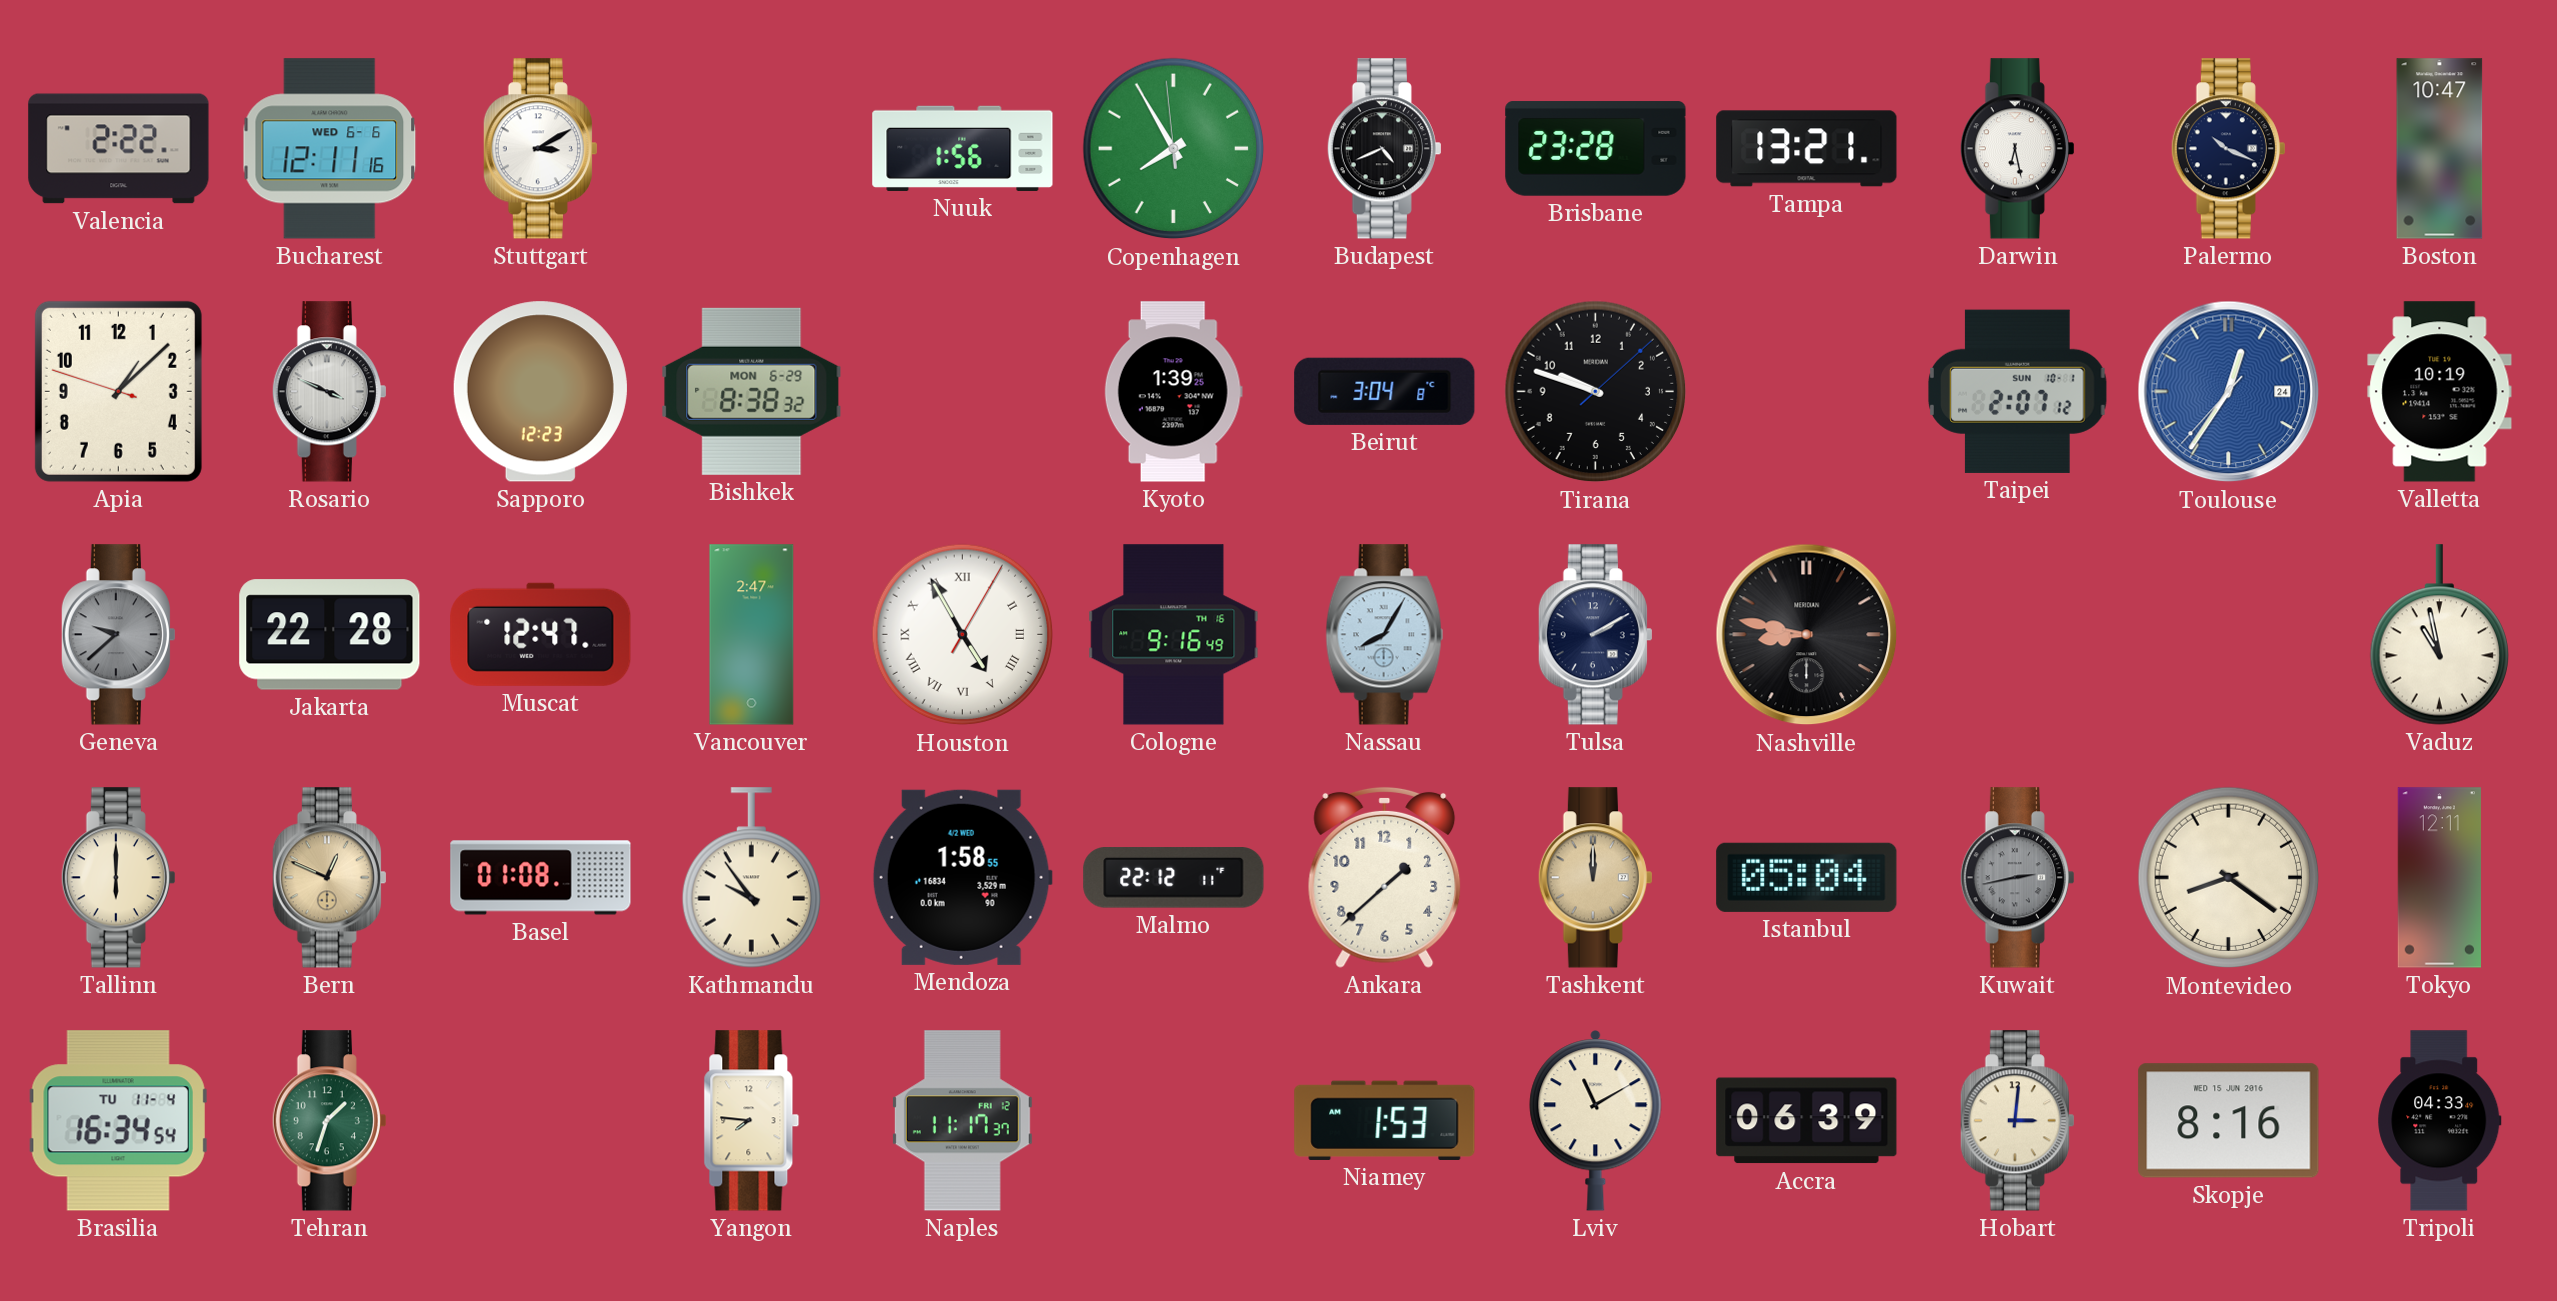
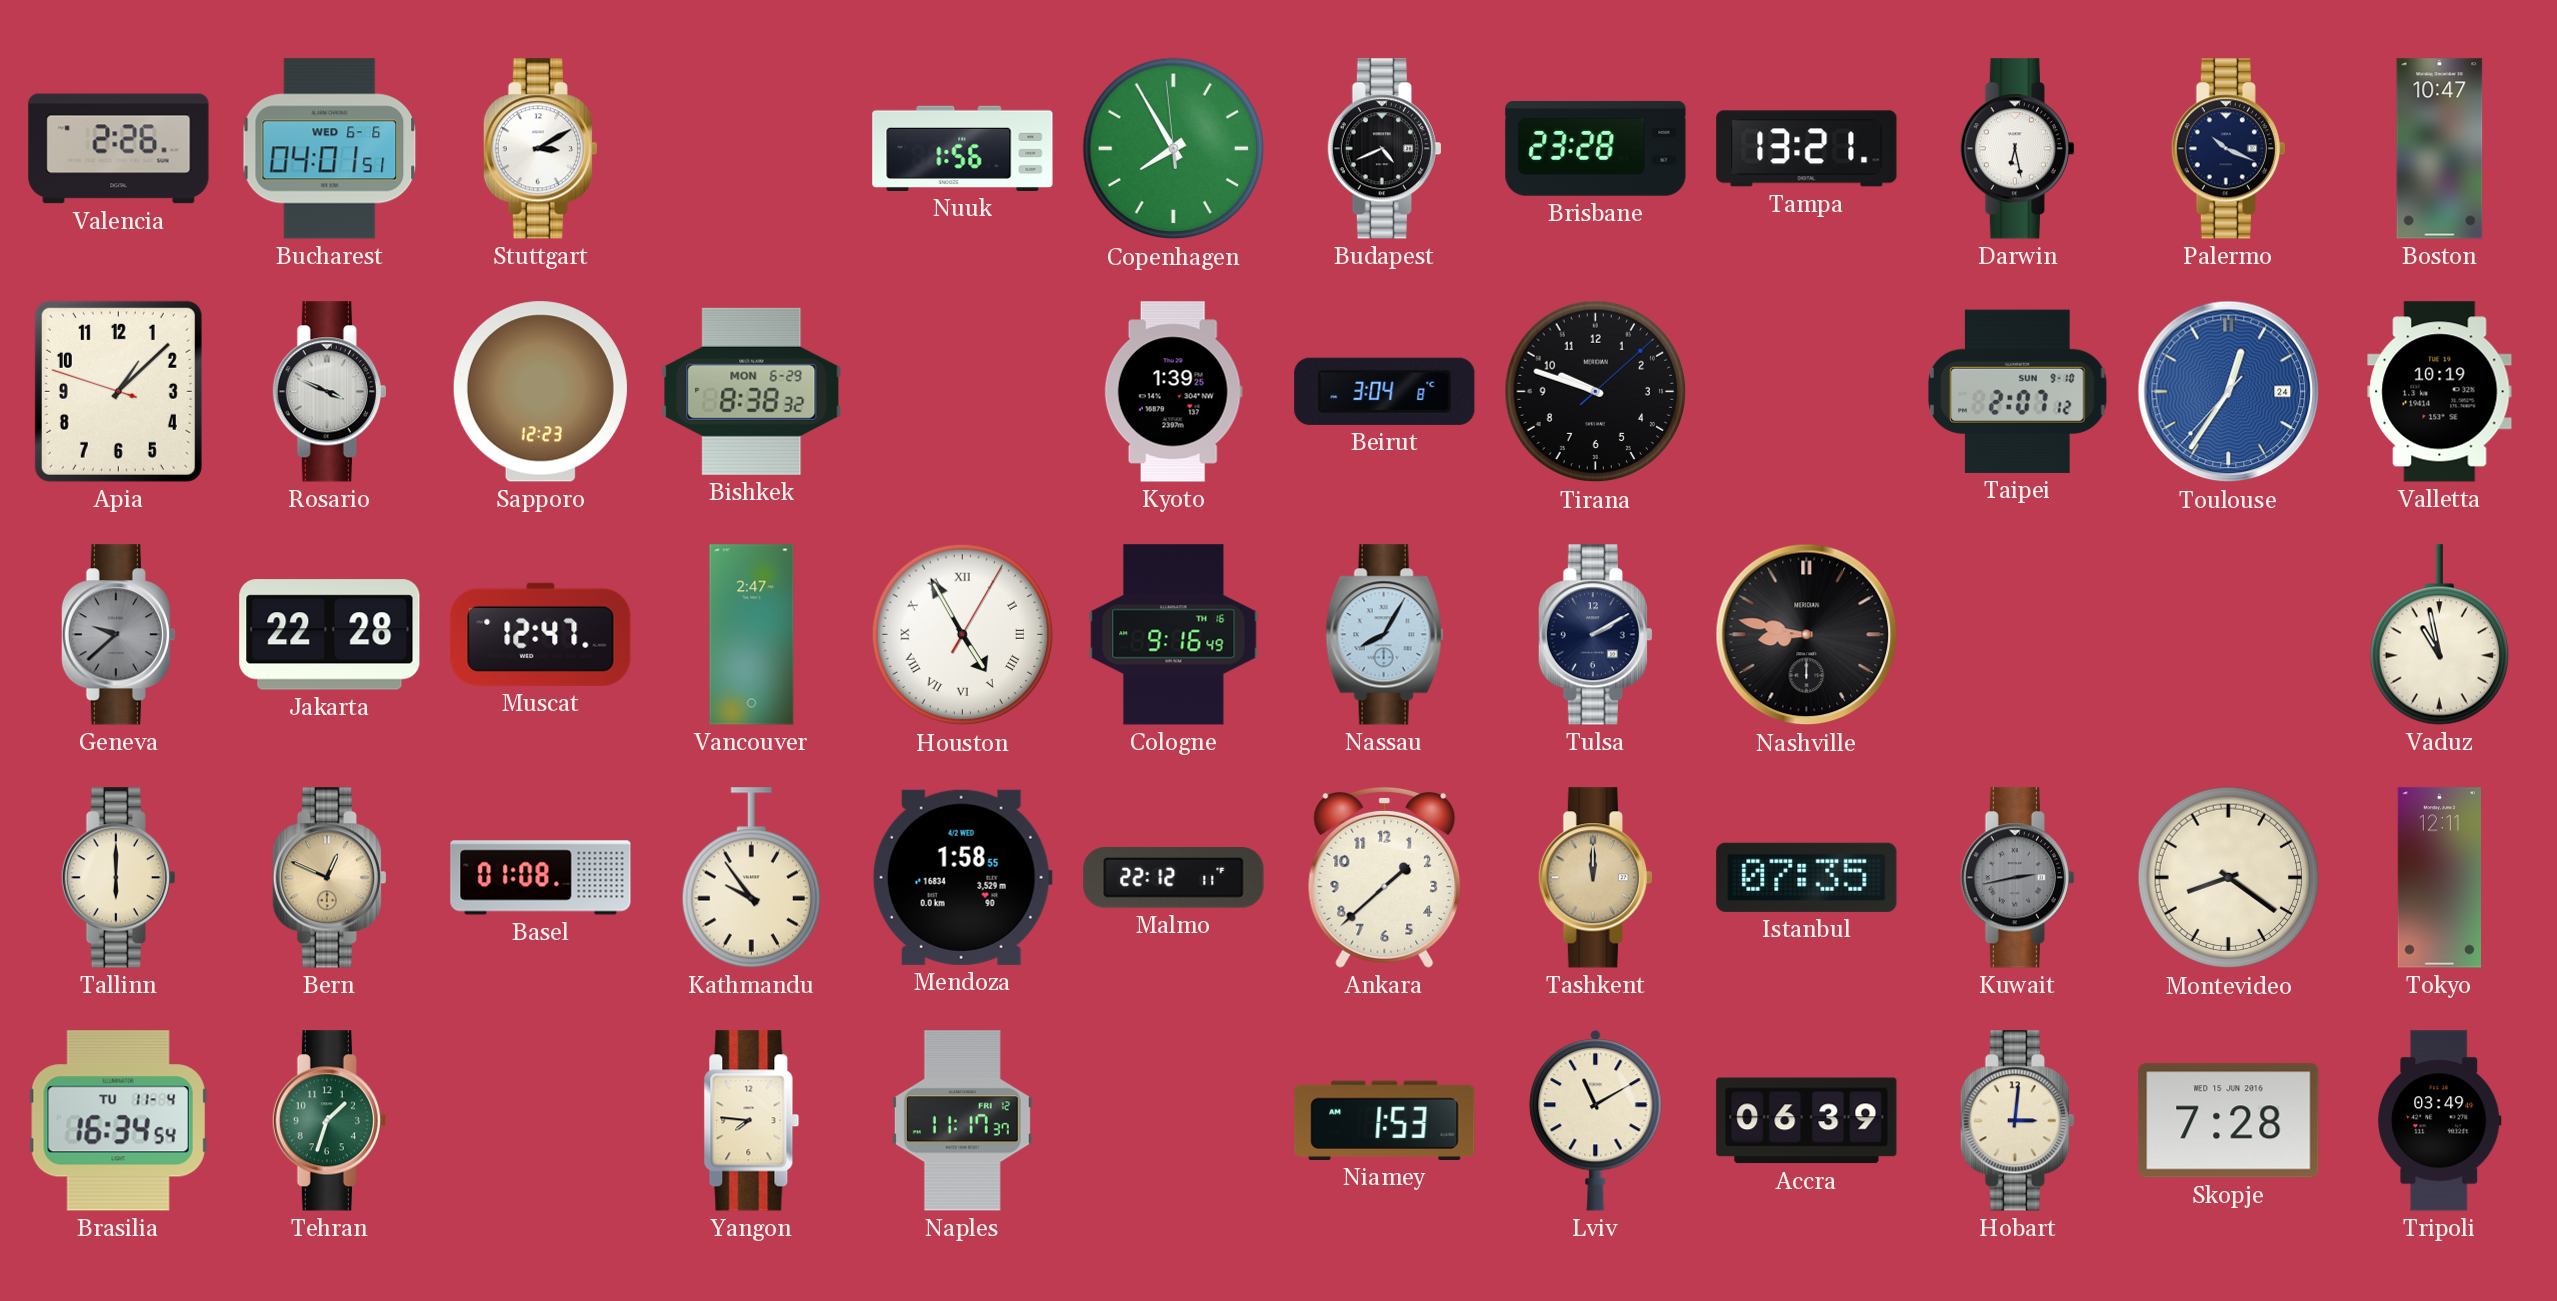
Valencia: 2:22 -> 2:26 (119, 149)
Bucharest: 12:11 -> 04:01 (330, 149)
Taipei date: SUN 10-1 -> SUN 9-10 (2018, 391)
Istanbul: 05:04 -> 07:35 (1807, 877)
Skopje: 8:16 -> 7:28 (2229, 1121)
Tripoli: 04:33 -> 03:49 (2440, 1121)
